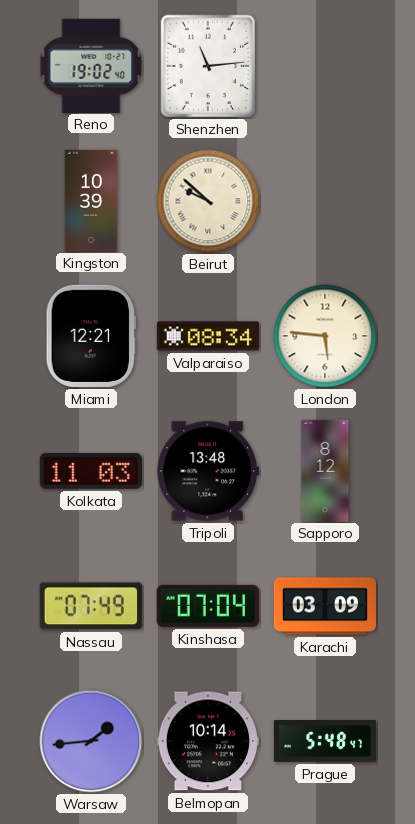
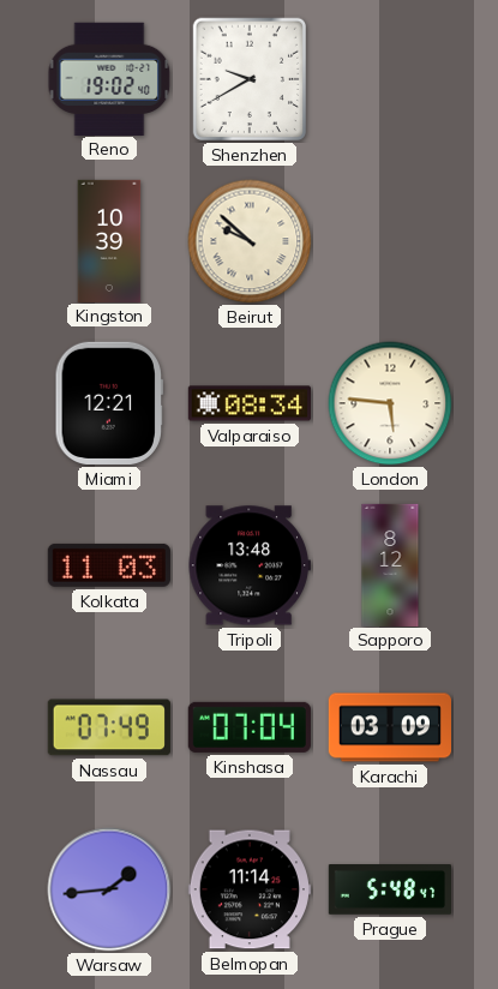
Shenzhen: 11:14 -> 9:40 (250, 79)
Belmopan: 10:14 -> 11:14 (250, 889)
